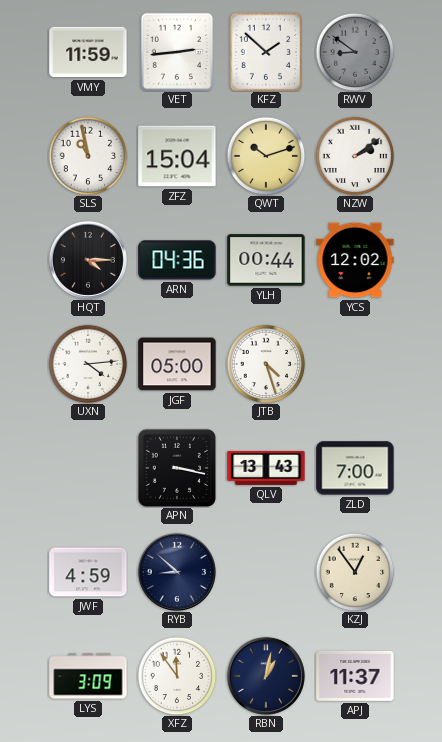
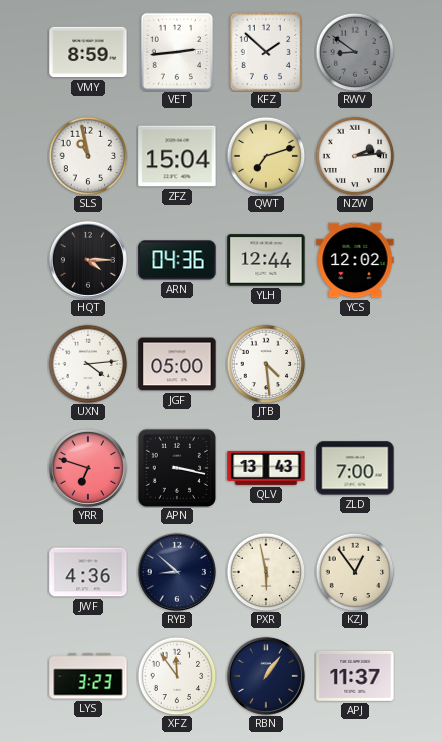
VMY: 11:59 -> 8:59 (88, 52)
QWT: 10:12 -> 7:12 (266, 156)
NZW: 2:09 -> 2:14 (355, 156)
YLH: 00:44 -> 12:44 (266, 260)
JTB: 4:27 -> 4:29 (266, 364)
YRR: none -> 6:48 (88, 468)
JWF: 4:59 -> 4:36 (88, 572)
PXR: none -> 5:58 (266, 572)
LYS: 3:09 -> 3:23 (88, 676)
RBN: 1:02 -> 1:06 (266, 676)
